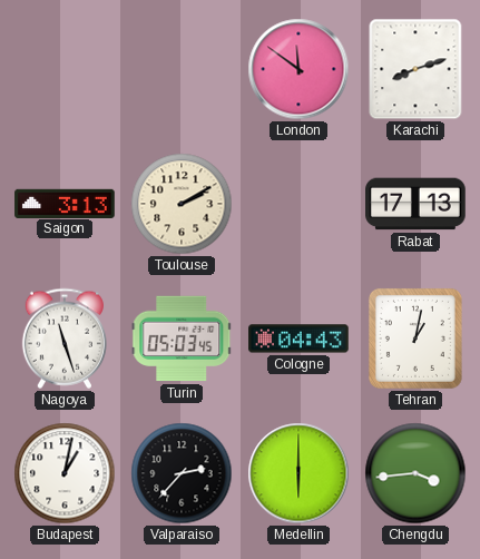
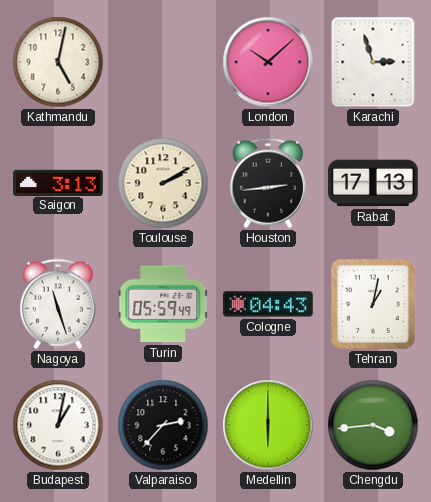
Kathmandu: none -> 5:02 (58, 62)
London: 11:51 -> 10:08 (268, 62)
Karachi: 8:12 -> 2:57 (373, 62)
Houston: none -> 2:44 (268, 183)
Turin: 05:03 -> 05:59 (163, 304)
